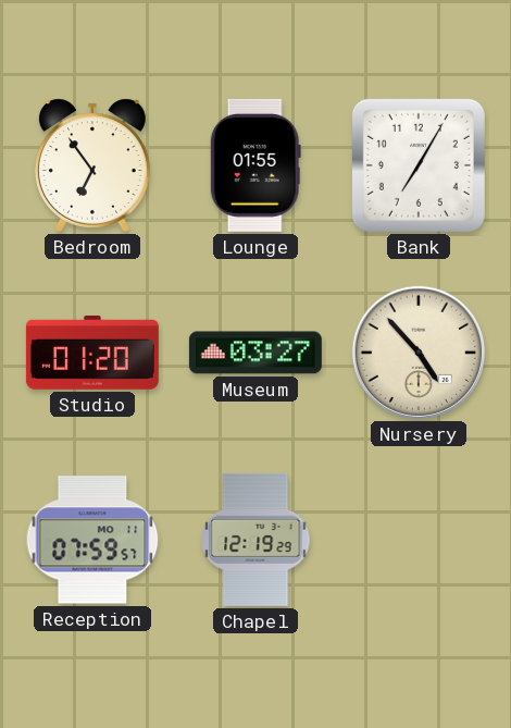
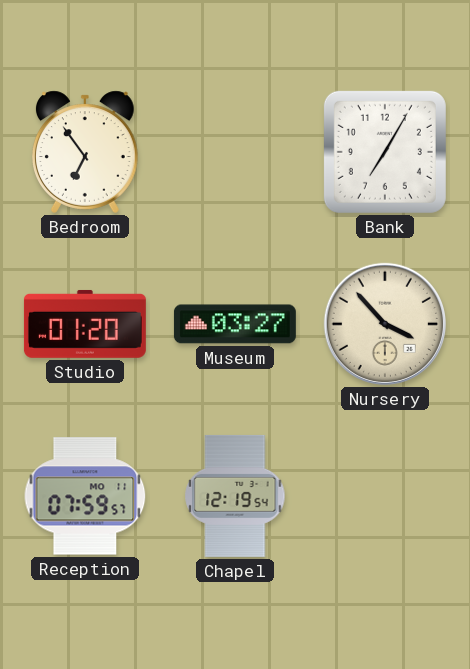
Lounge: 01:55 -> none (255, 165)
Nursery: 4:53 -> 3:53 (385, 324)
Chapel: 12:19:29 -> 12:19:54 (235, 496)
